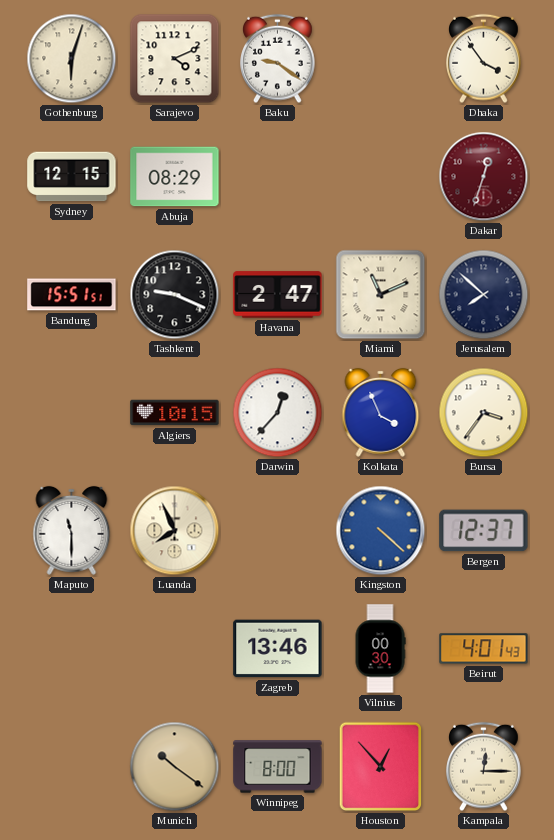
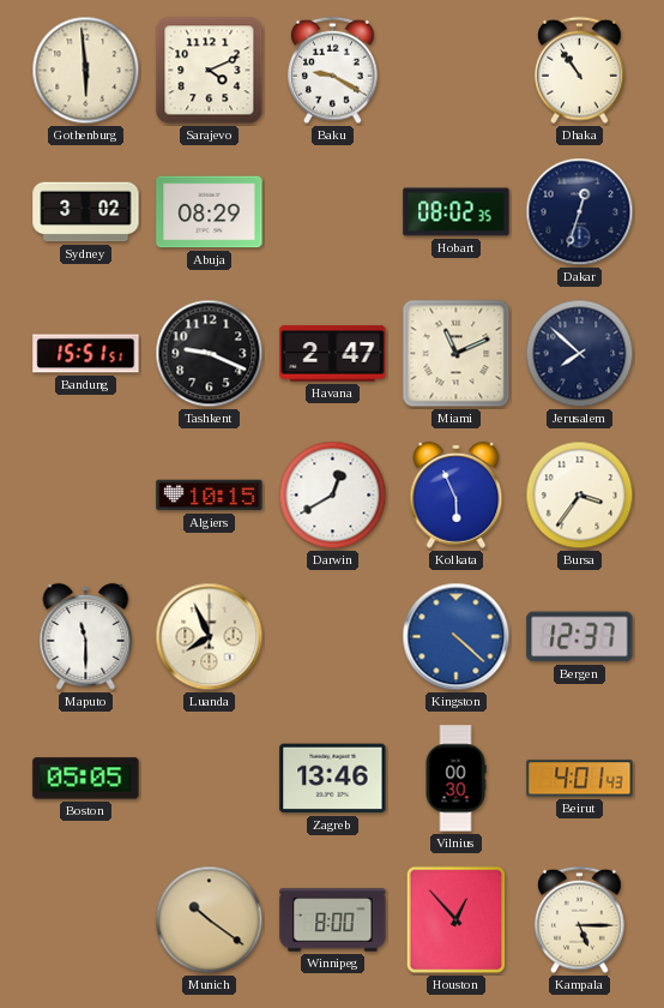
Gothenburg: 6:03 -> 5:59 (86, 71)
Baku: 9:21 -> 9:20 (333, 71)
Dhaka: 3:54 -> 10:54 (580, 71)
Sydney: 12:15 -> 3:02 (86, 212)
Hobart: none -> 08:02 (457, 212)
Dakar dial: burgundy -> navy (580, 212)
Darwin: 12:37 -> 12:40 (333, 496)
Kolkata: 3:56 -> 5:56 (457, 494)
Boston: none -> 05:05 (86, 779)
Kampala: 12:15 -> 5:15 (580, 920)
